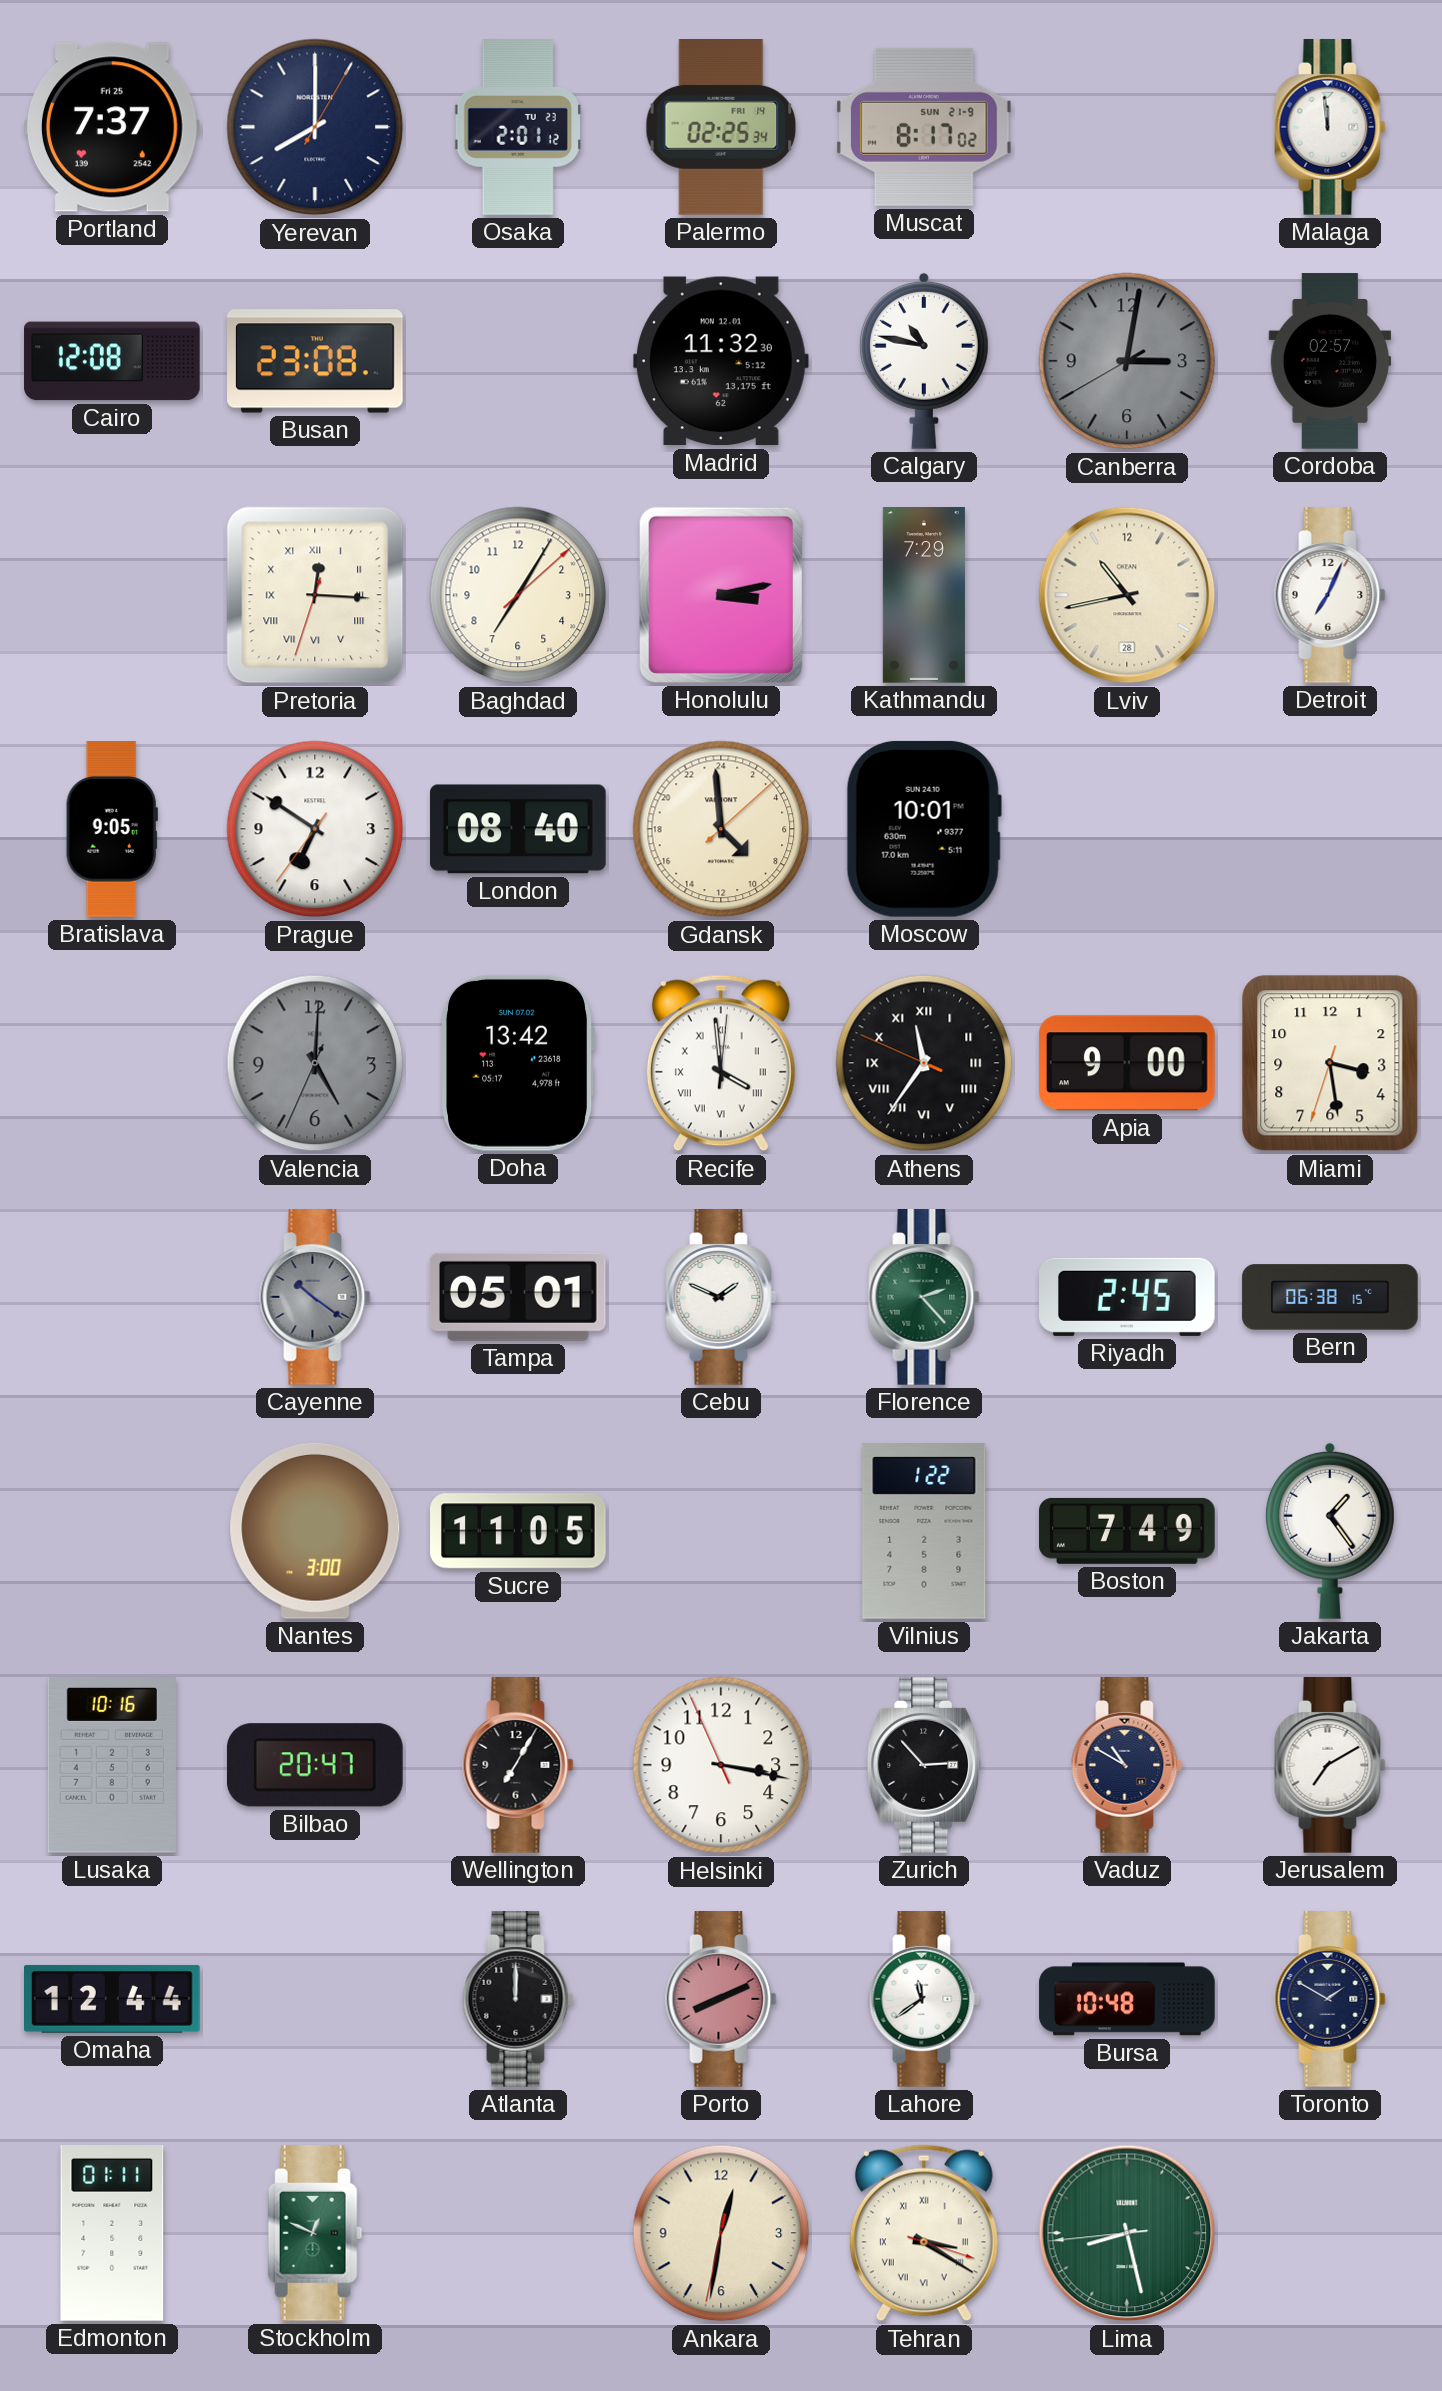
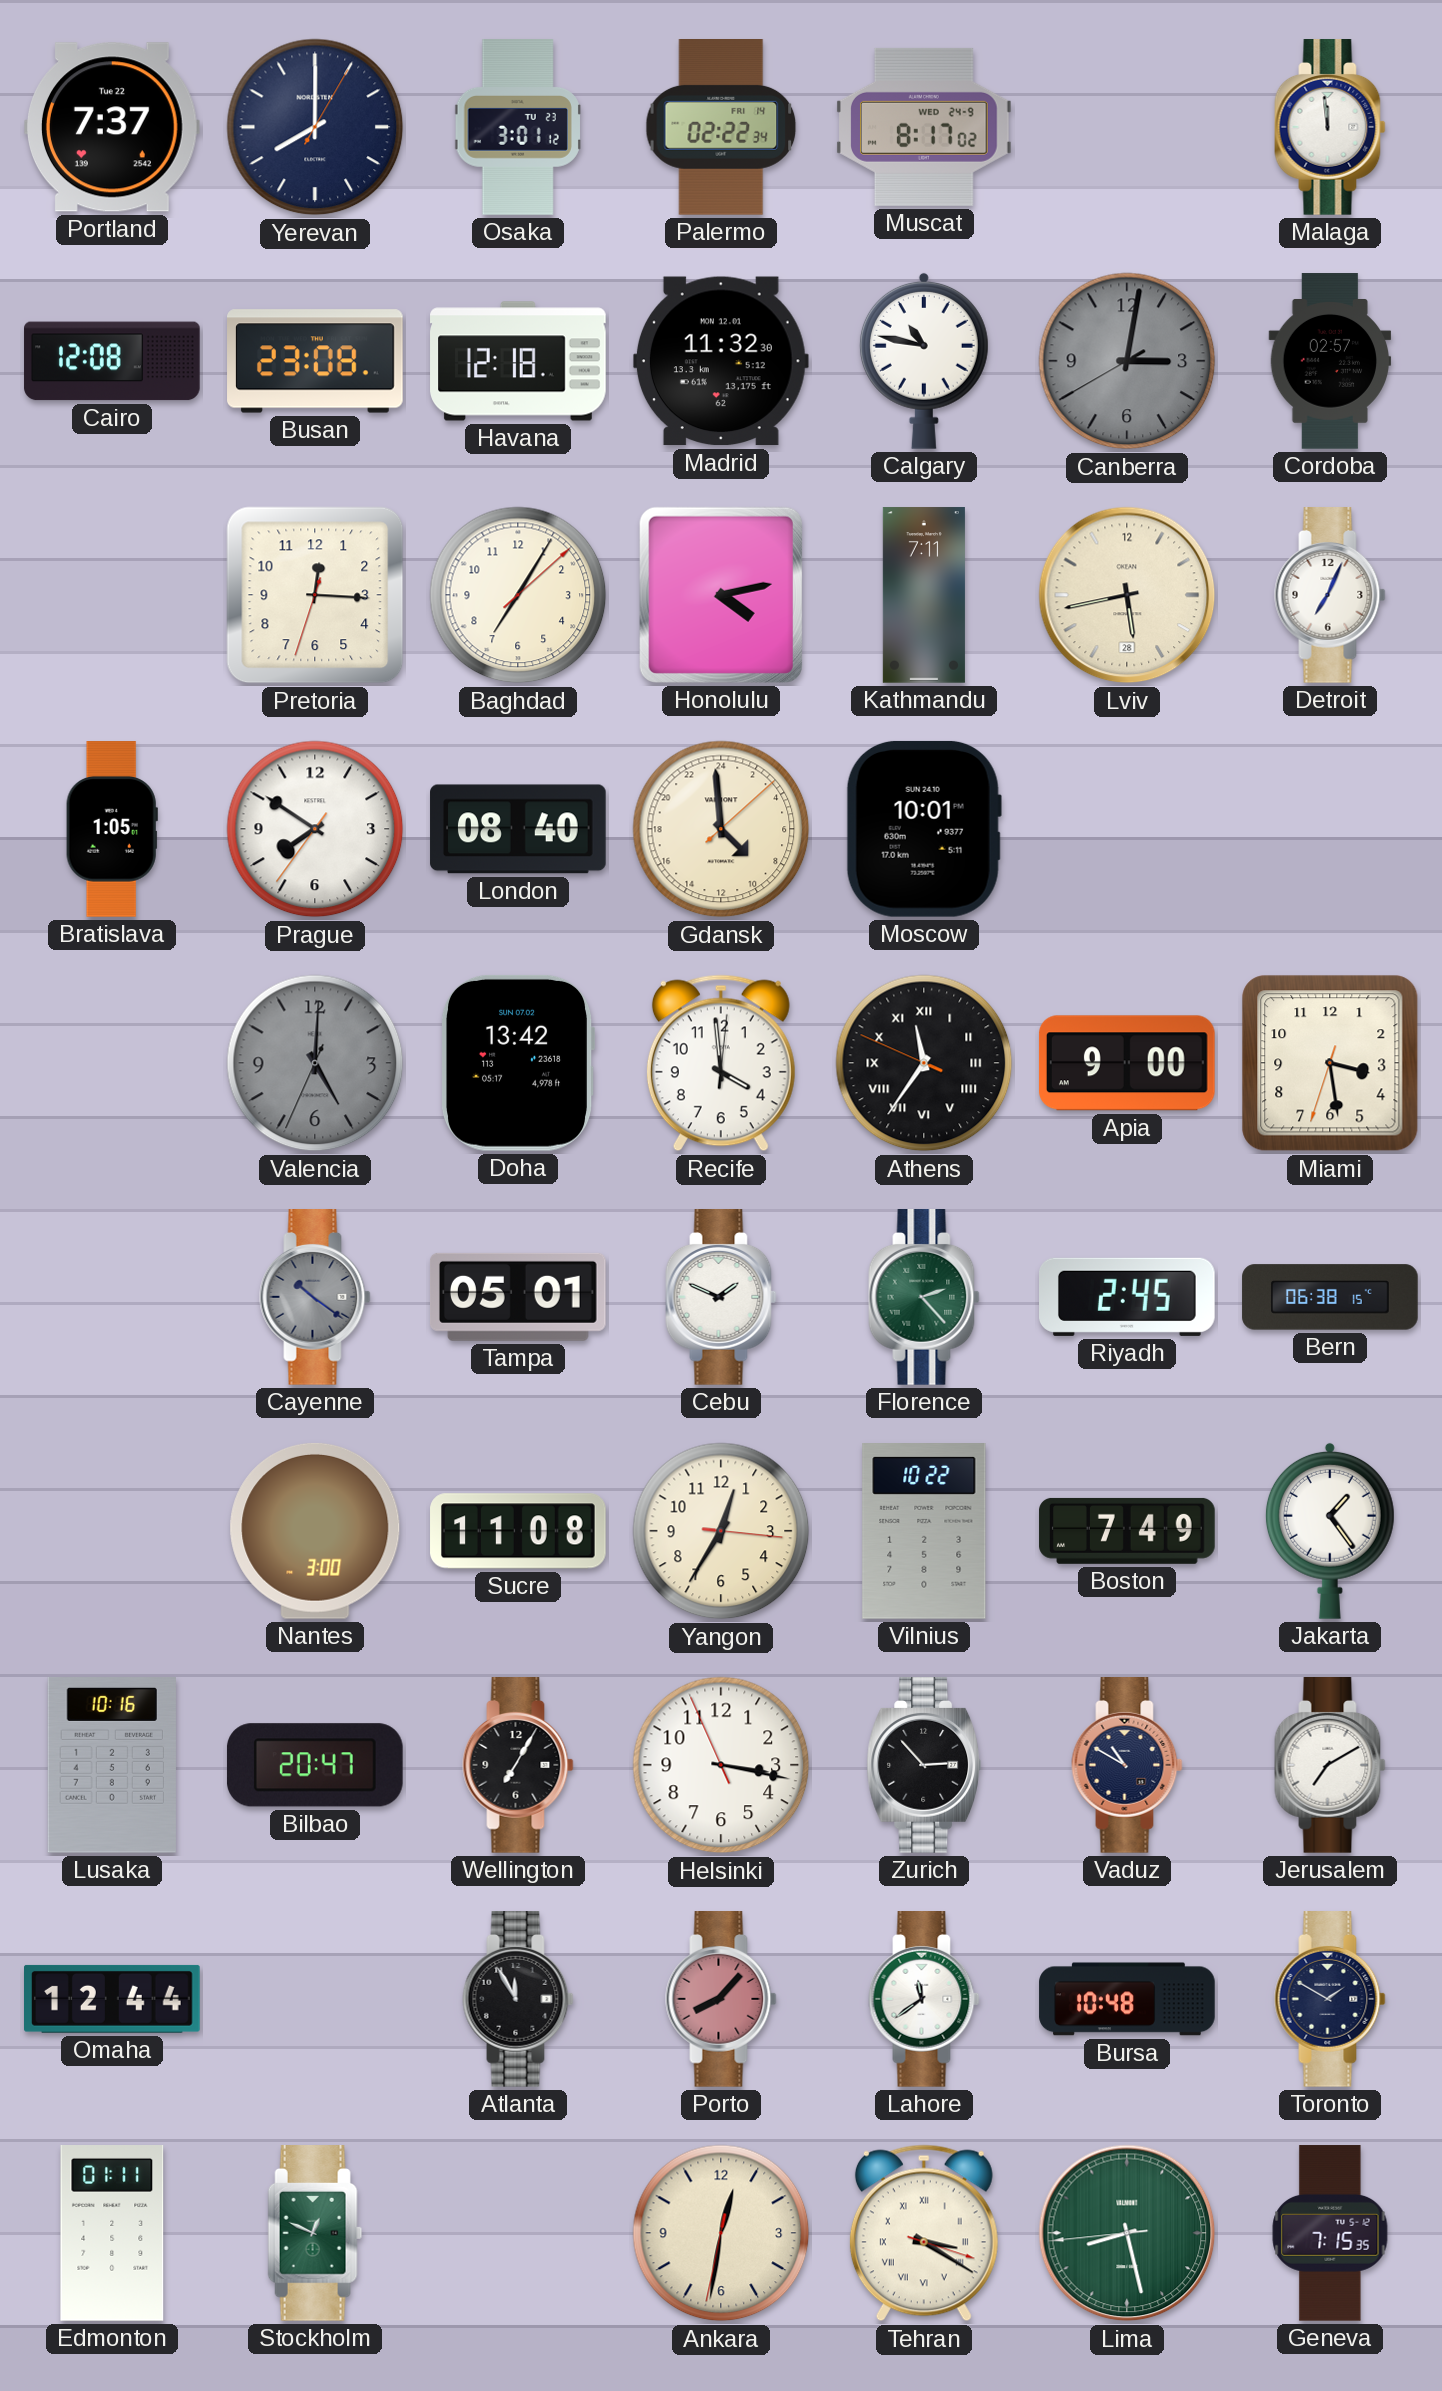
Portland date: Fri 25 -> Tue 22 (112, 127)
Osaka: 2:01 -> 3:01 (518, 127)
Palermo: 02:25 -> 02:22 (721, 128)
Muscat date: SUN 21-9 -> WED 24-9 (925, 127)
Havana: none -> 12:18 (518, 361)
Pretoria numerals: Roman -> Arabic (315, 595)
Honolulu: 3:13 -> 4:13 (721, 595)
Kathmandu: 7:29 -> 7:11 (924, 595)
Lviv: 10:43 -> 5:43 (1127, 595)
Bratislava: 9:05 -> 1:05 (112, 829)
Prague: 6:50 -> 7:50 (315, 829)
Recife numerals: Roman -> Arabic (721, 1063)
Sucre: 11:05 -> 11:08 (518, 1531)
Yangon: none -> 12:35 (721, 1531)
Vilnius: 1:22 -> 10:22 (924, 1532)
Atlanta: 12:00 -> 11:55 (518, 2000)
Porto: 8:11 -> 8:07 (721, 2000)
Geneva: none -> 7:15 (1330, 2233)
